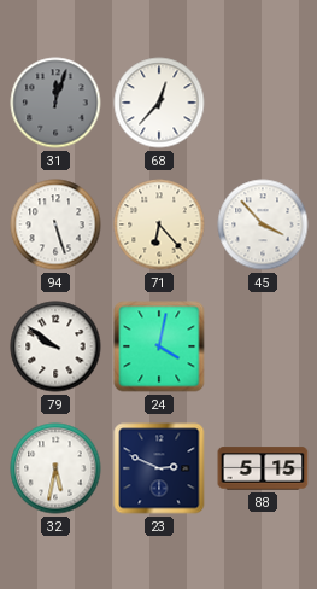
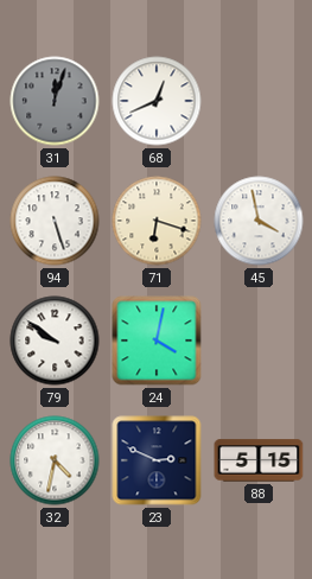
68: 12:37 -> 12:41 (157, 101)
71: 6:23 -> 6:18 (157, 221)
45: 3:53 -> 3:58 (259, 221)
32: 5:32 -> 4:32 (55, 460)
